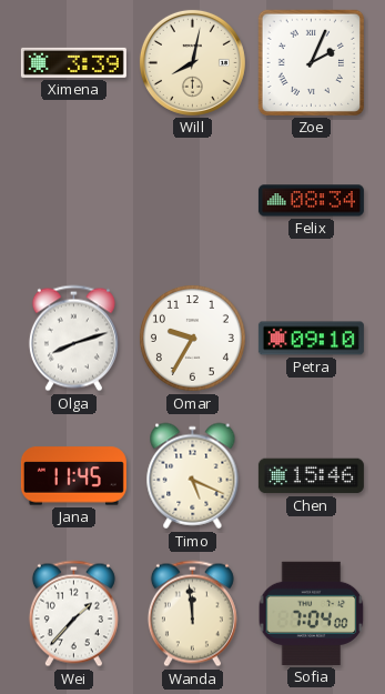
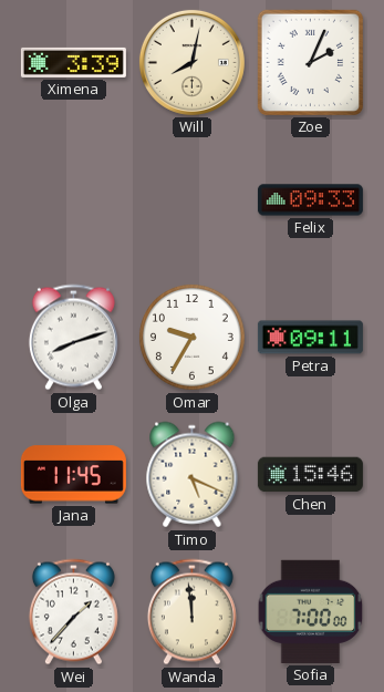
Felix: 08:34 -> 09:33 (310, 200)
Petra: 09:10 -> 09:11 (310, 338)
Sofia: 7:04 -> 7:00 (311, 611)
